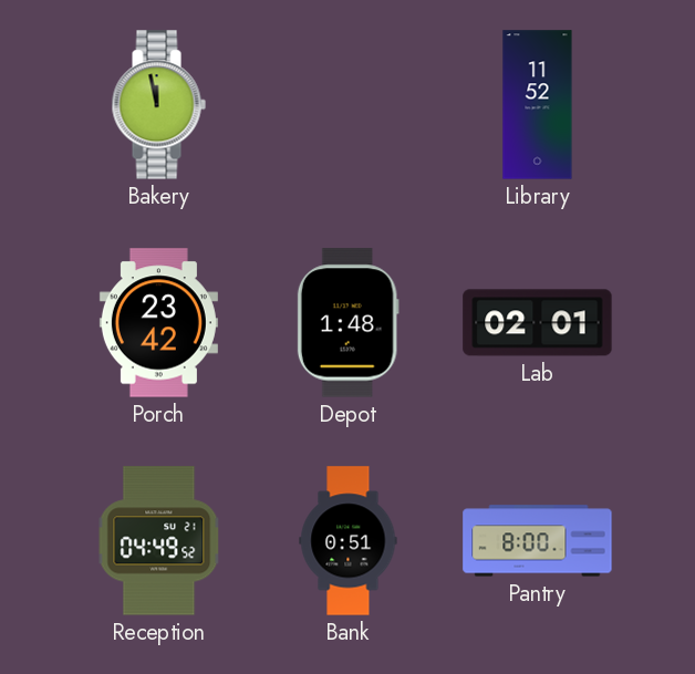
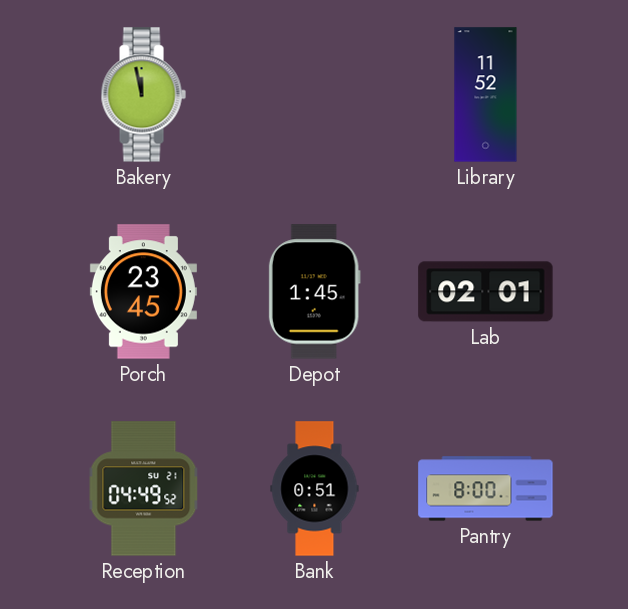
Porch: 23:42 -> 23:45 (143, 292)
Depot: 1:48 -> 1:45 (314, 292)
